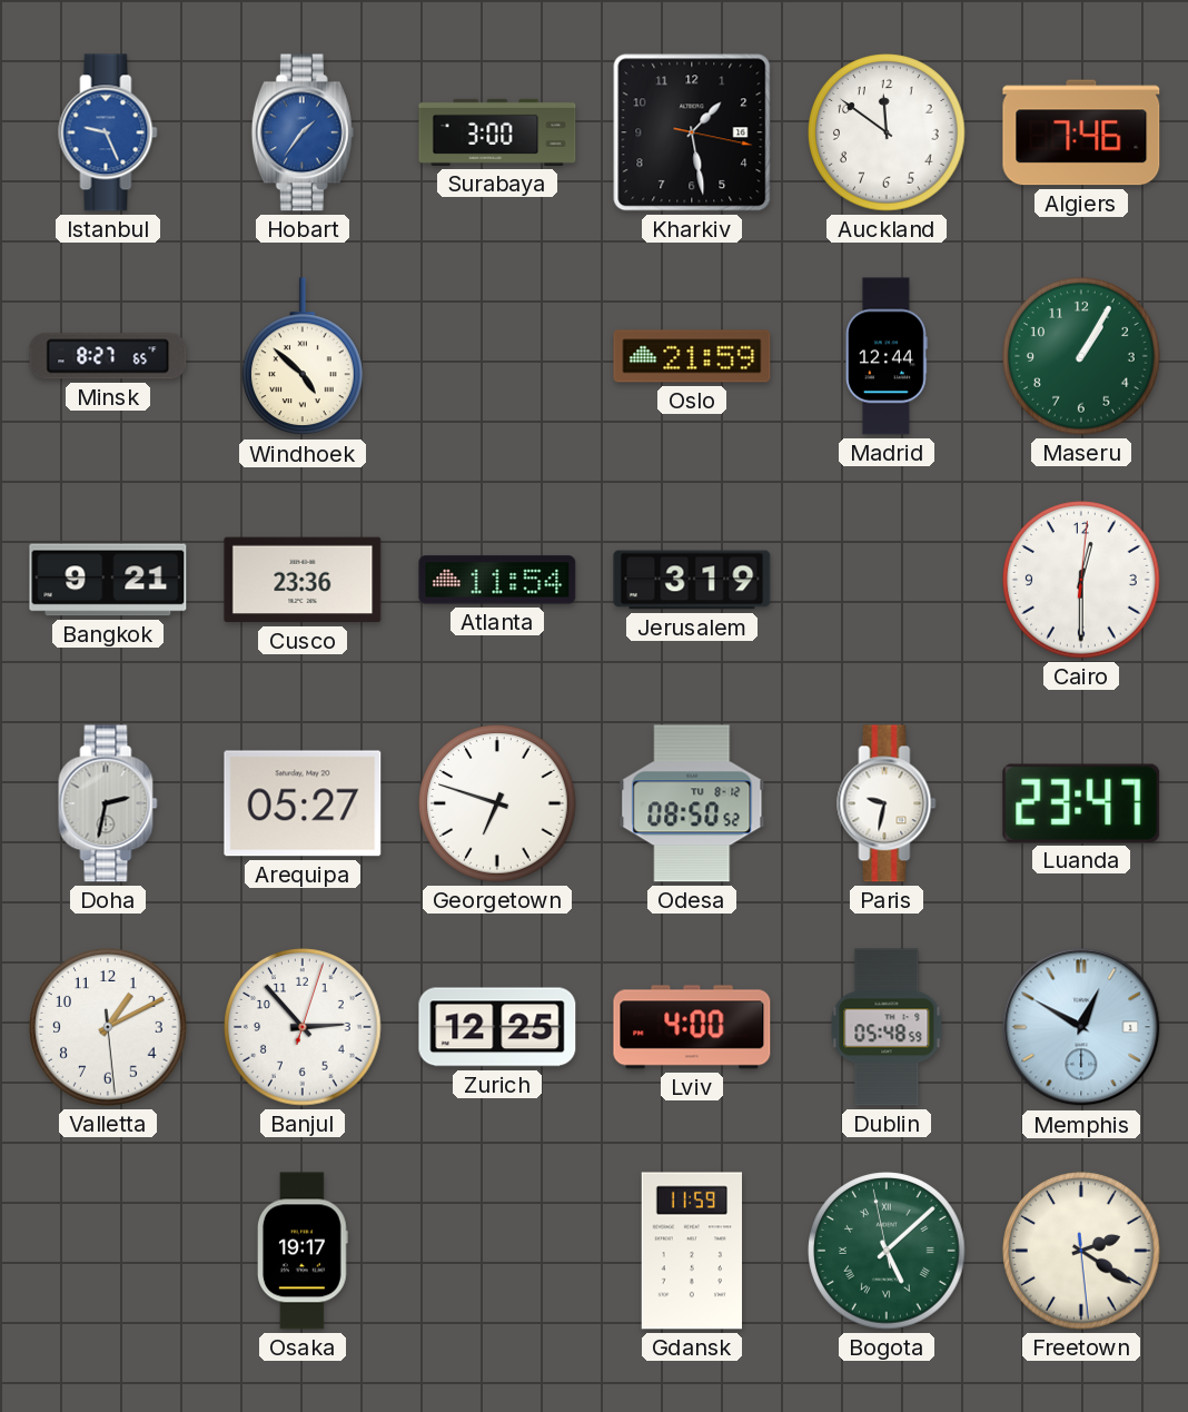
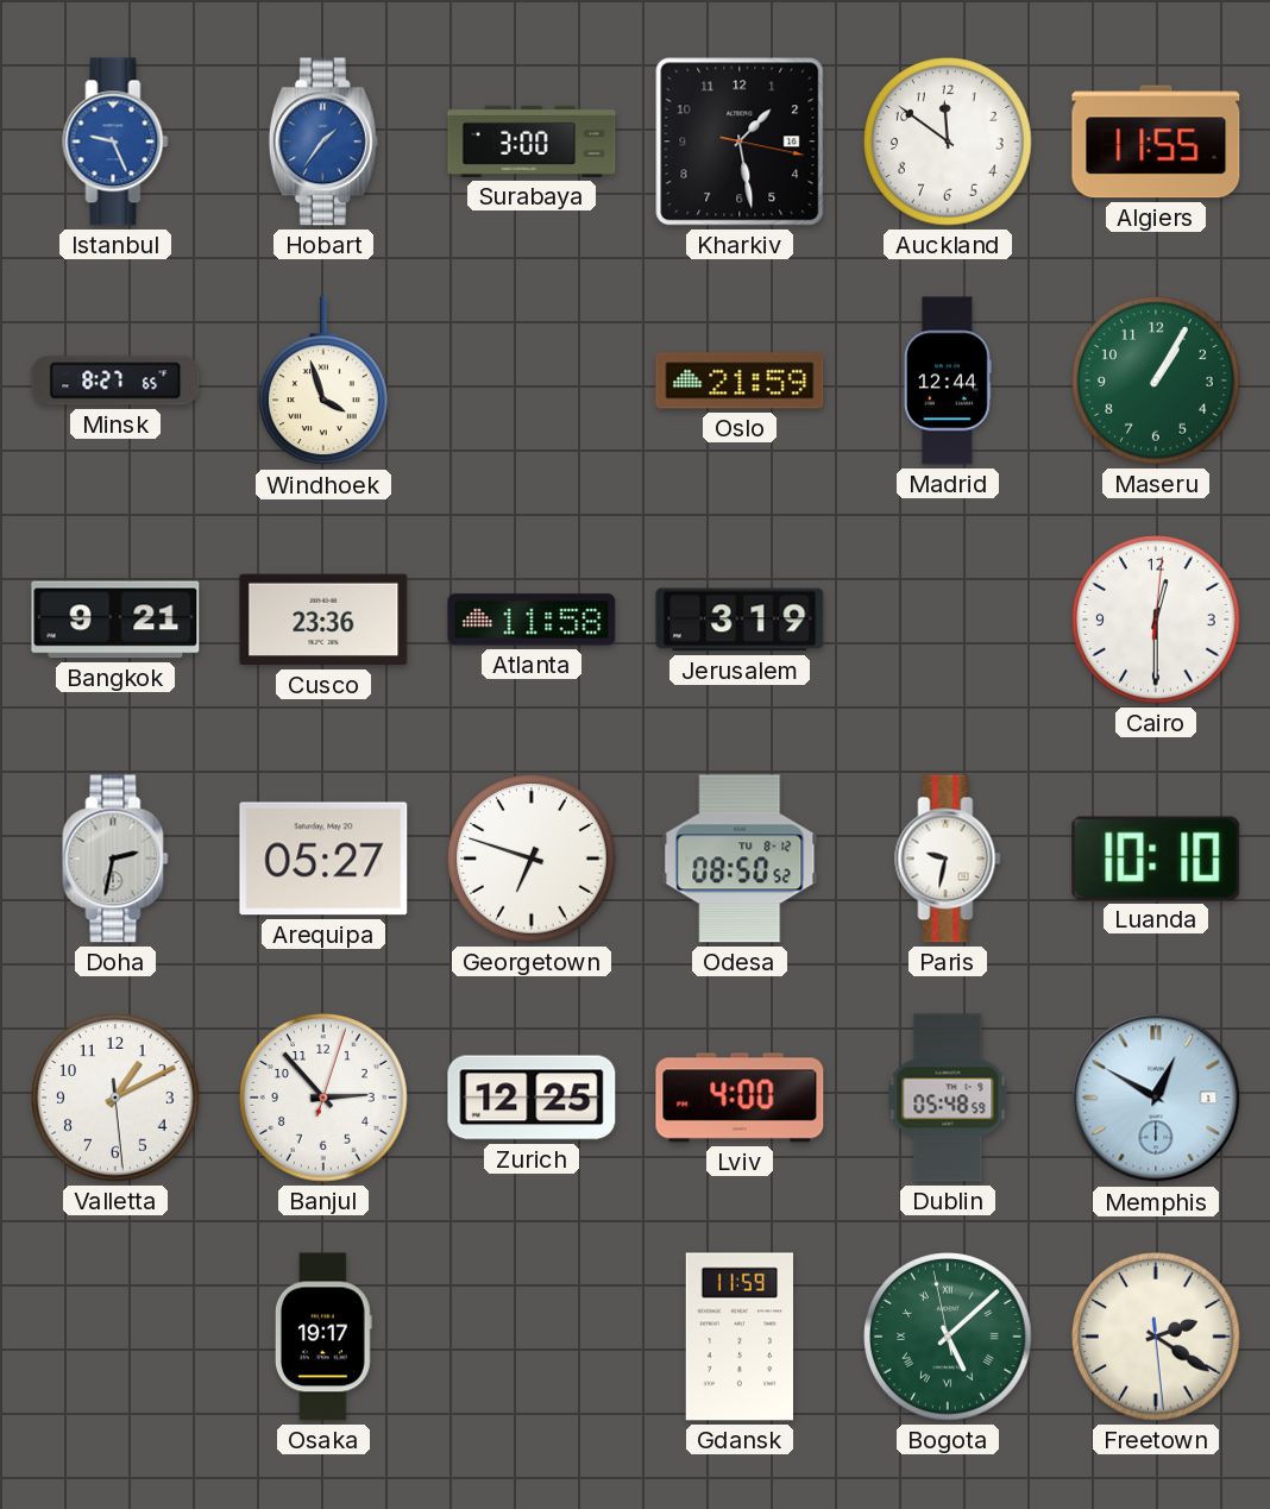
Algiers: 7:46 -> 11:55 (1156, 142)
Windhoek: 4:52 -> 3:57 (325, 382)
Atlanta: 11:54 -> 11:58 (532, 620)
Luanda: 23:47 -> 10:10 (1156, 859)
